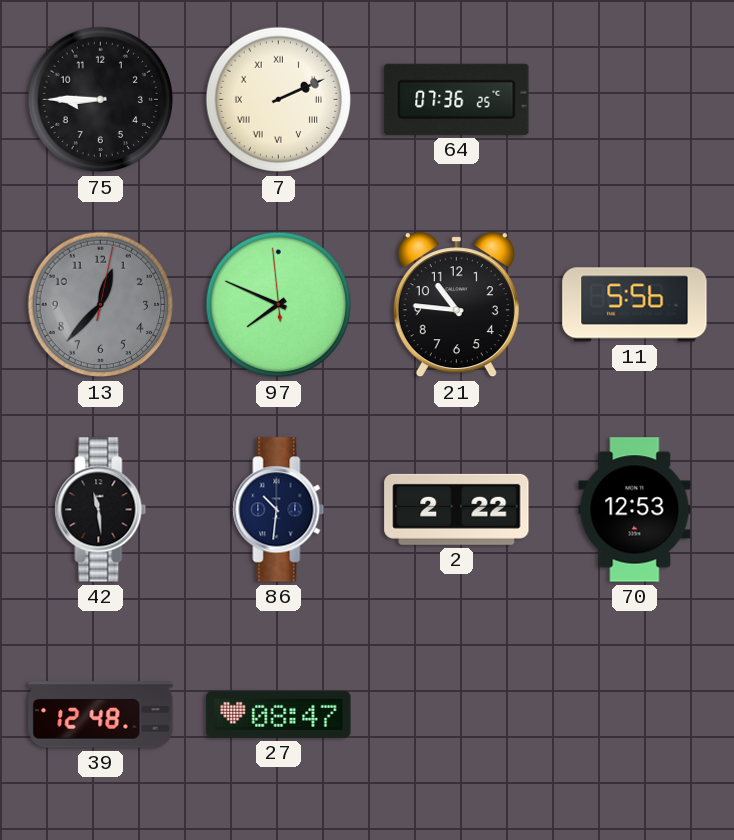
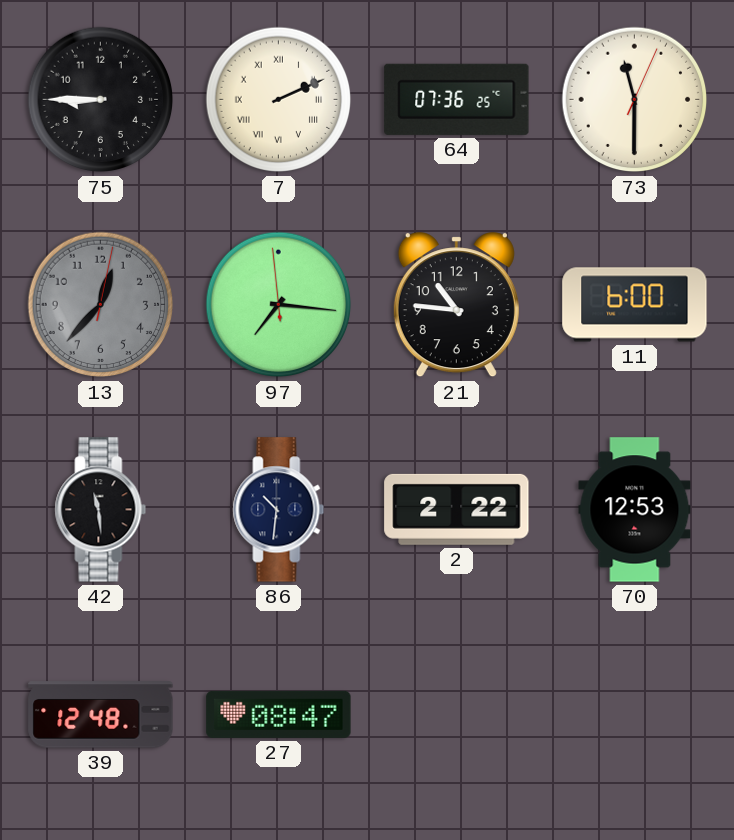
73: none -> 11:30 (635, 100)
97: 7:48 -> 7:15 (279, 305)
11: 5:56 -> 6:00 (635, 305)
